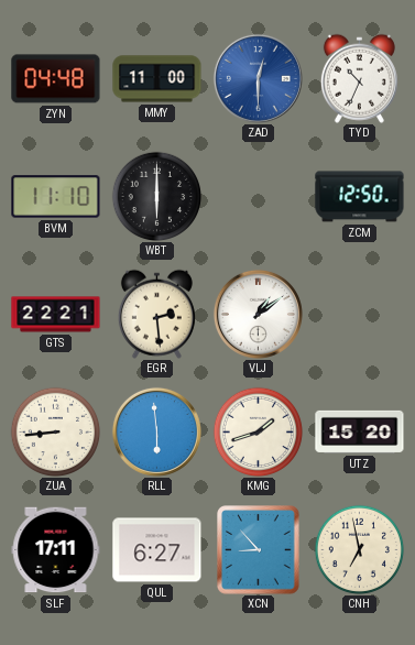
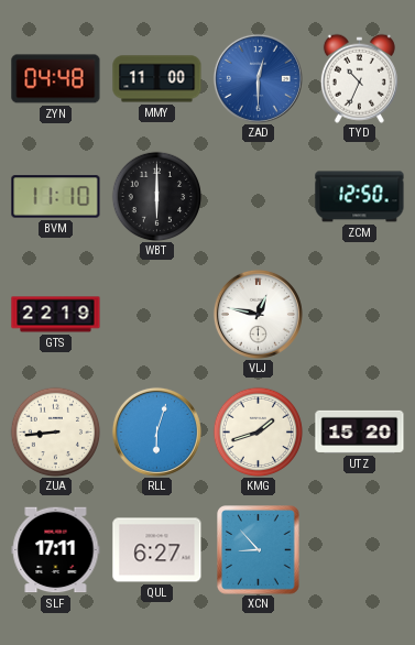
GTS: 22:21 -> 22:19 (56, 315)
EGR: 2:29 -> none (156, 314)
VLJ: 1:09 -> 12:47 (258, 314)
RLL: 5:59 -> 6:03 (156, 431)
CNH: 6:58 -> none (359, 549)
